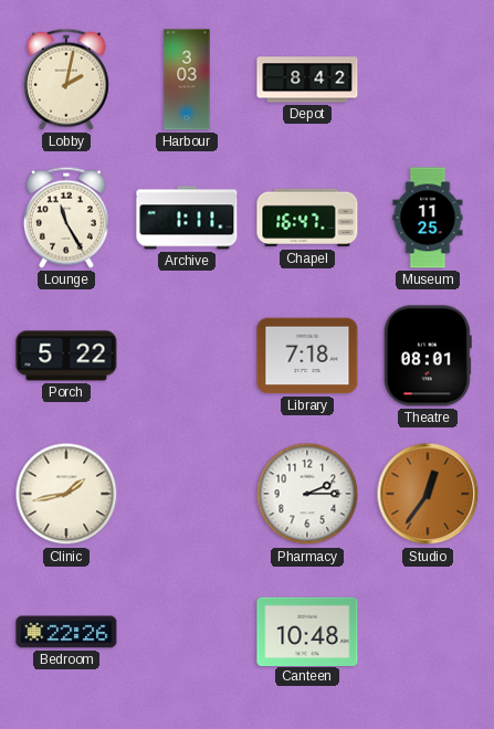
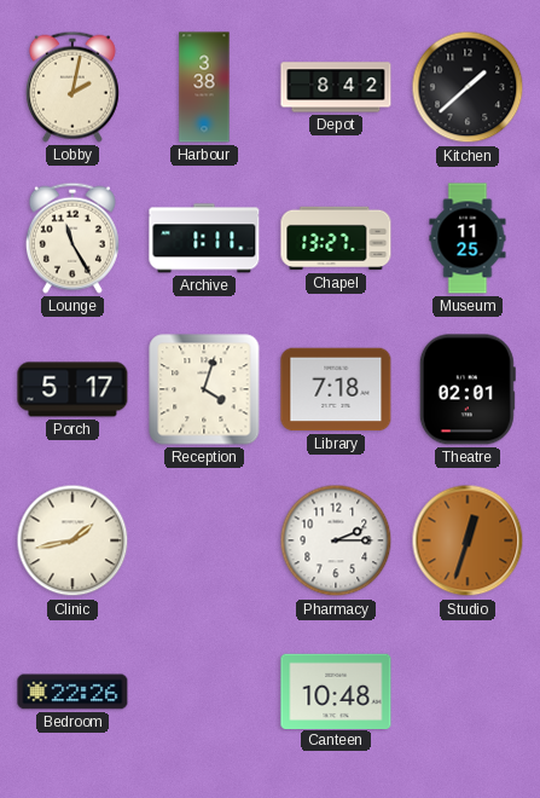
Harbour: 3:03 -> 3:38 (204, 87)
Kitchen: none -> 1:38 (468, 87)
Chapel: 16:47 -> 13:27 (336, 238)
Porch: 5:22 -> 5:17 (72, 389)
Reception: none -> 4:03 (204, 389)
Theatre: 08:01 -> 02:01 (468, 389)
Studio: 12:36 -> 12:33 (468, 540)
